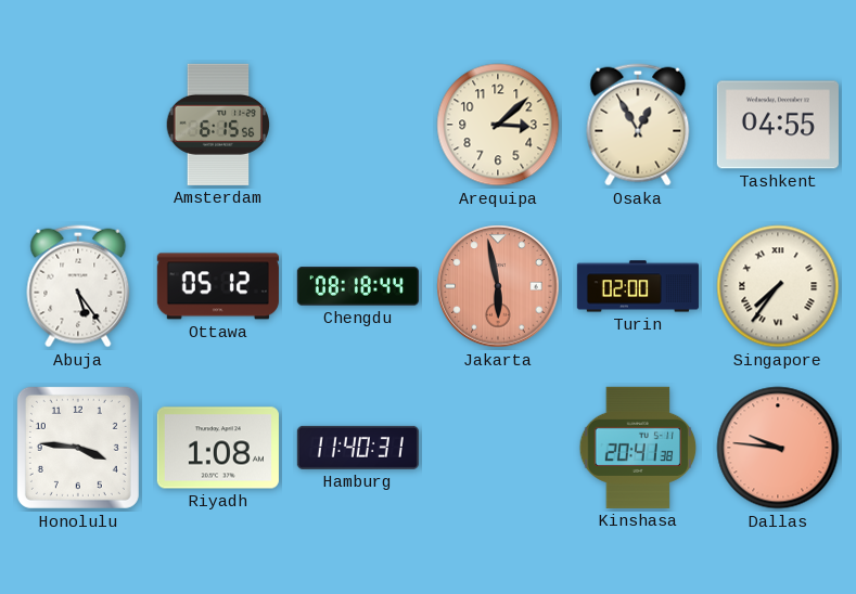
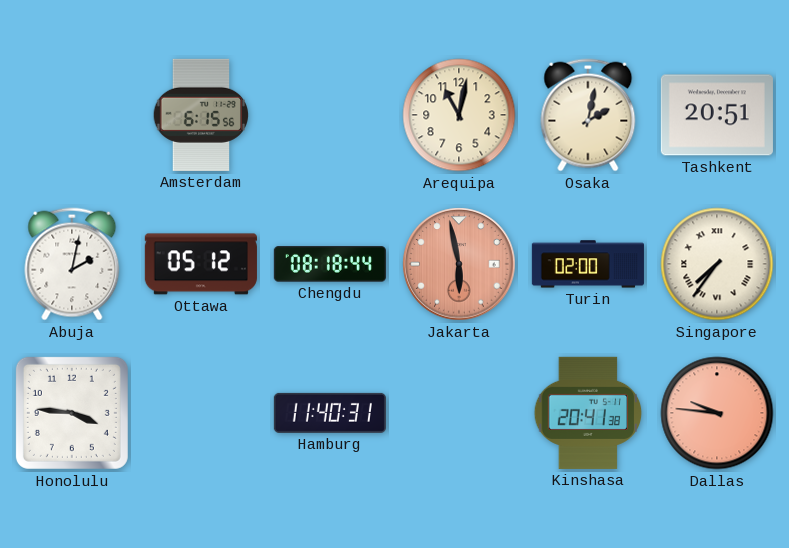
Arequipa: 3:08 -> 11:02 (459, 115)
Osaka: 12:55 -> 2:02 (588, 115)
Tashkent: 04:55 -> 20:51 (717, 115)
Abuja: 5:24 -> 2:02 (72, 264)
Riyadh: 1:08 -> none (218, 448)
